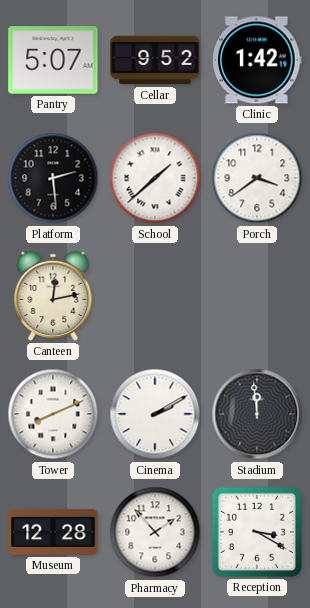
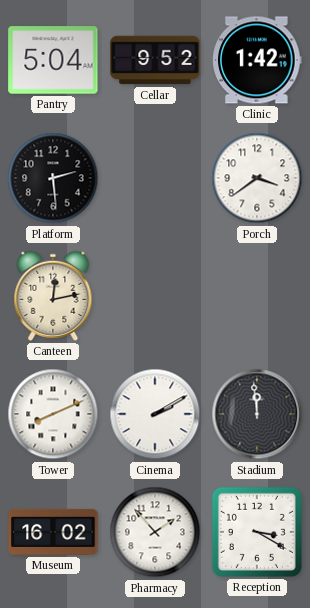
Pantry: 5:07 -> 5:04 (53, 60)
School: 1:38 -> none (155, 178)
Museum: 12:28 -> 16:02 (53, 532)
